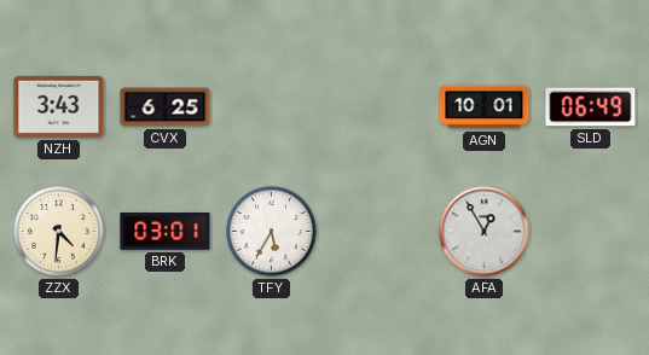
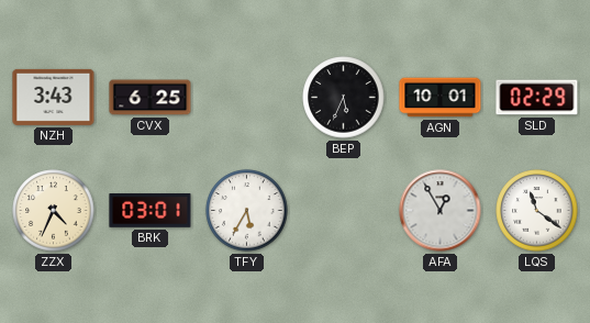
BEP: none -> 5:34 (344, 98)
SLD: 06:49 -> 02:29 (537, 98)
ZZX: 4:31 -> 4:34 (54, 211)
LQS: none -> 11:21 (537, 211)
